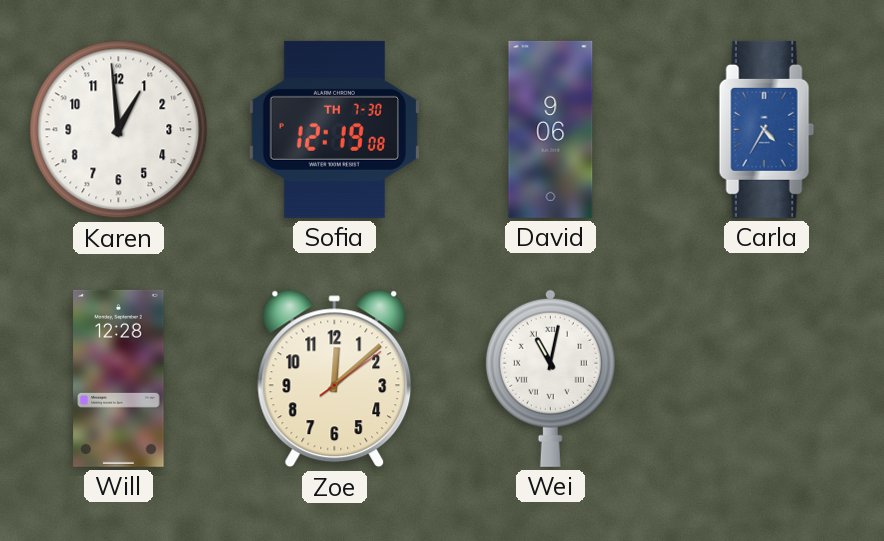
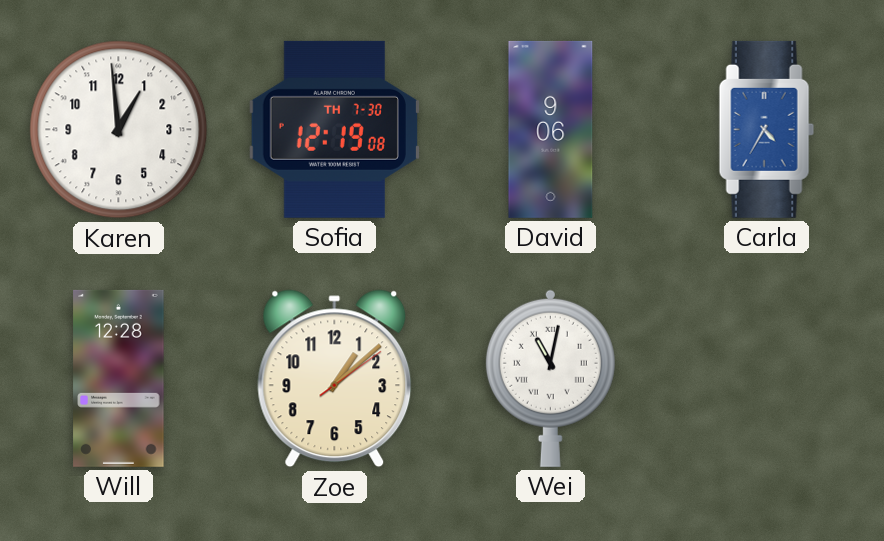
Zoe: 12:08 -> 1:08 (335, 379)
